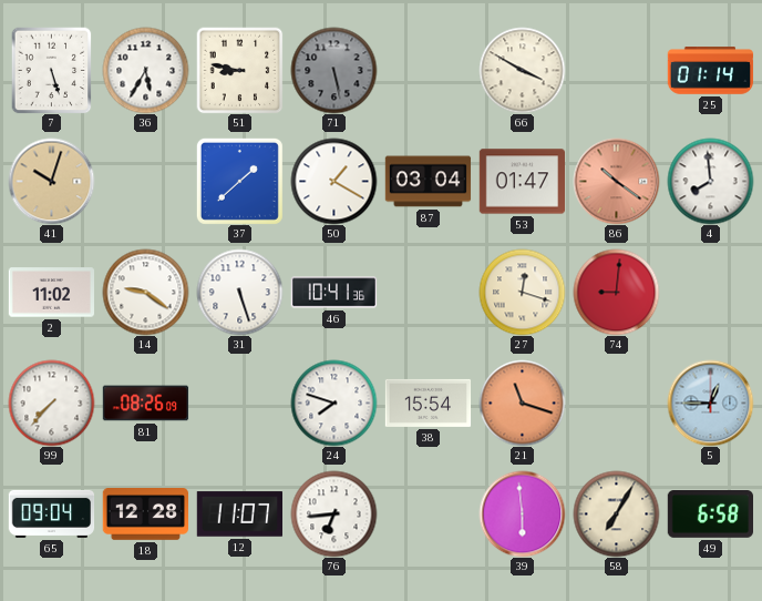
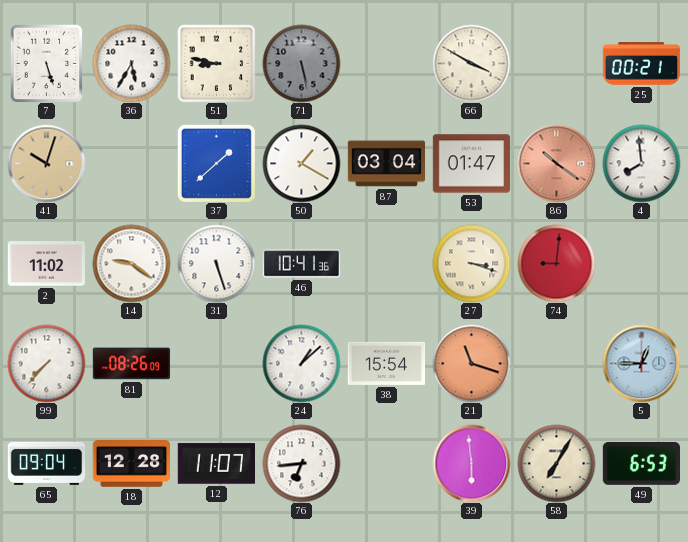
25: 01:14 -> 00:21 (641, 64)
27: 12:18 -> 3:18 (471, 263)
24: 7:48 -> 1:08 (301, 363)
49: 6:58 -> 6:53 (641, 464)
